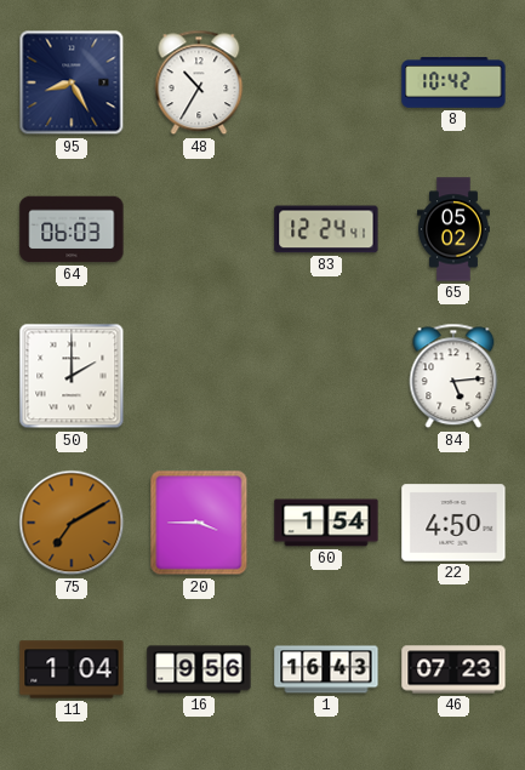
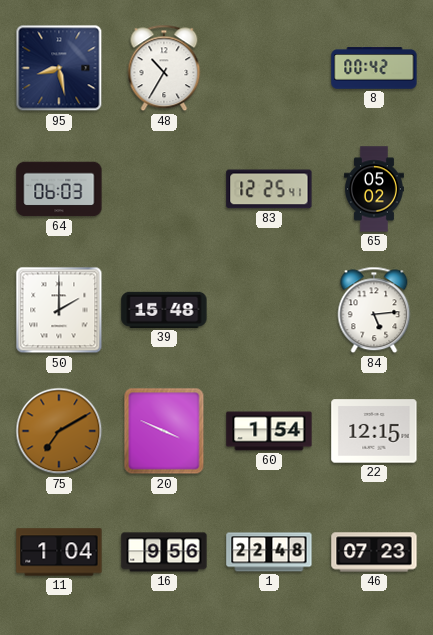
95: 8:25 -> 8:28 (59, 68)
8: 10:42 -> 00:42 (374, 68)
83: 12:24 -> 12:25 (269, 189)
39: none -> 15:48 (164, 310)
20: 3:45 -> 3:49 (164, 431)
22: 4:50 -> 12:15 (374, 431)
1: 16:43 -> 22:48 (269, 552)
